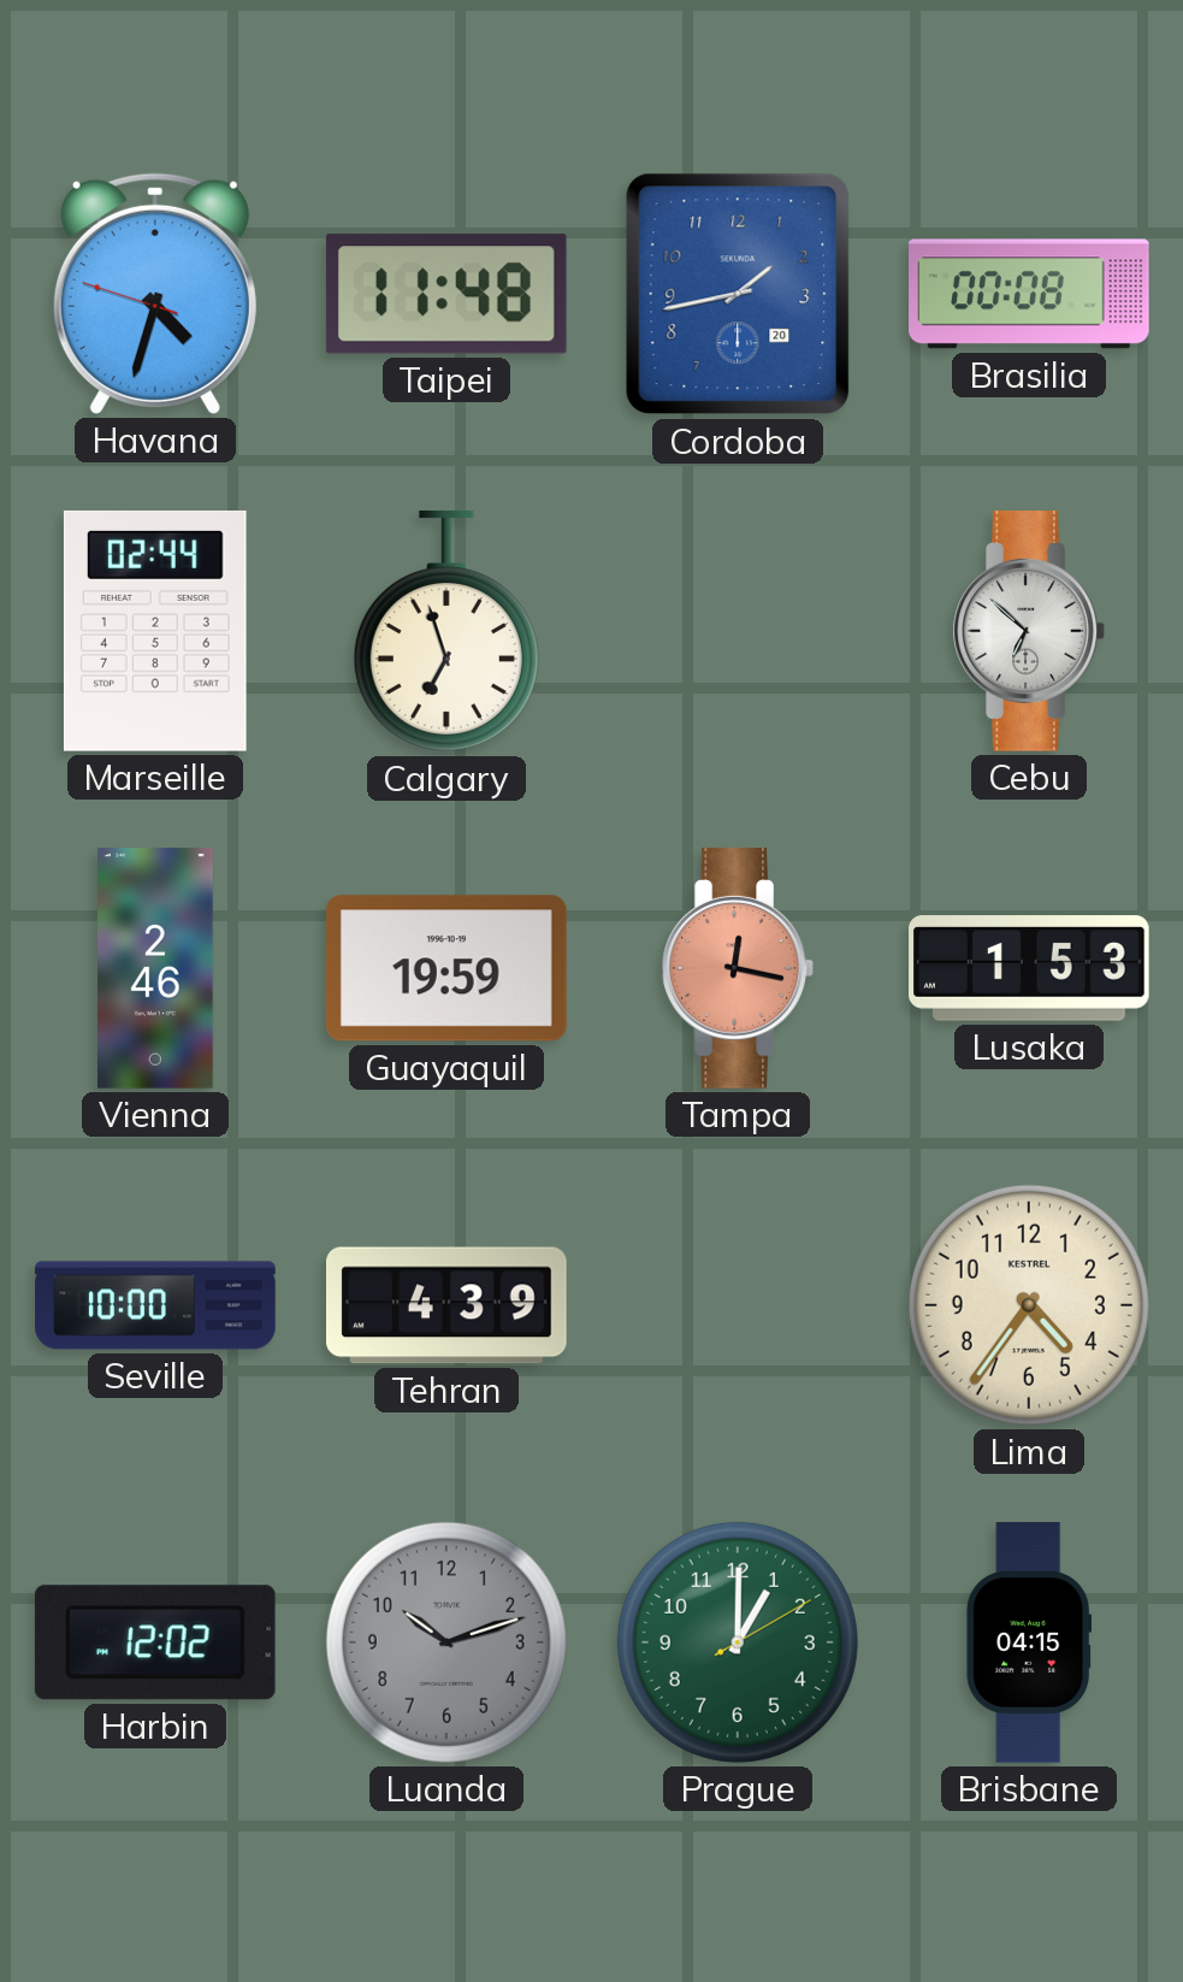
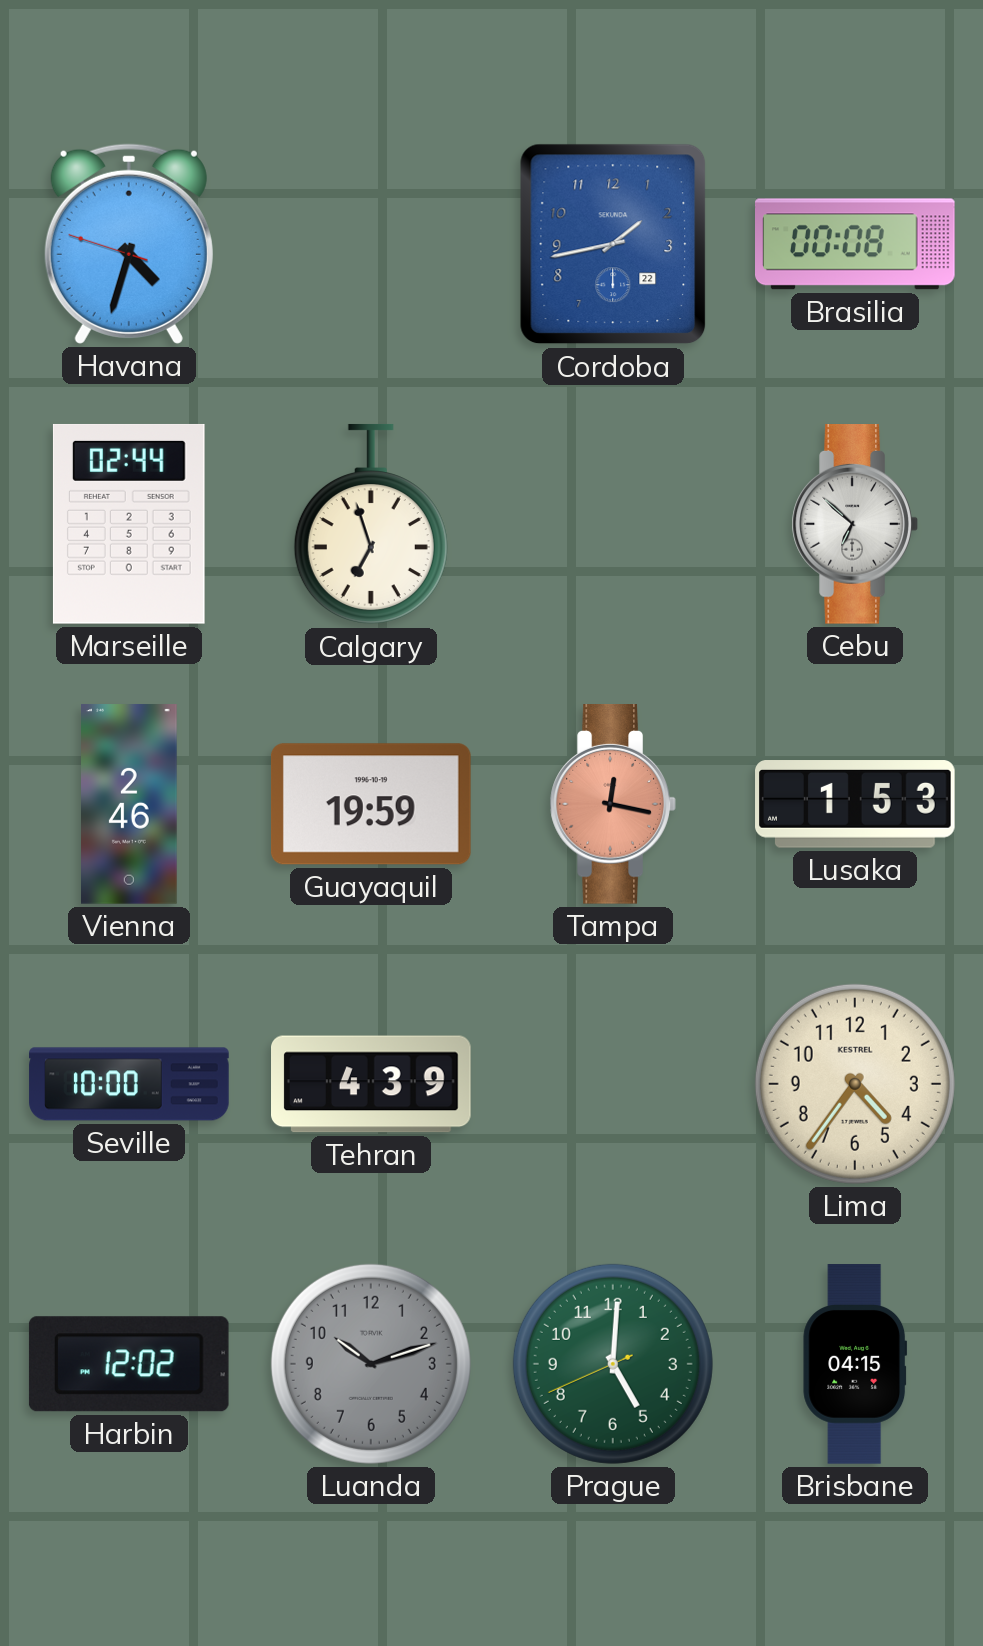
Taipei: 11:48 -> none (446, 294)
Cordoba date: 20 -> 22 (613, 244)
Prague: 1:00 -> 5:00 (613, 1364)
